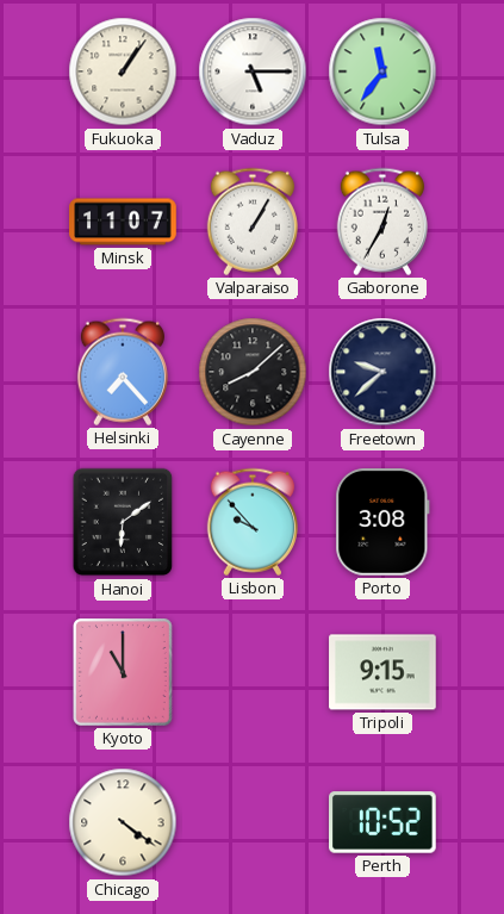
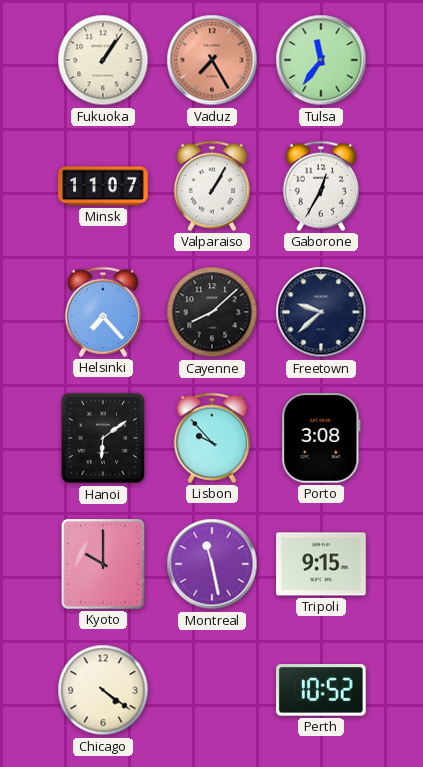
Vaduz: 5:15 -> 7:25 (212, 60)
Vaduz dial: white -> salmon (212, 60)
Kyoto: 11:00 -> 10:00 (104, 565)
Montreal: none -> 11:28 (212, 564)
